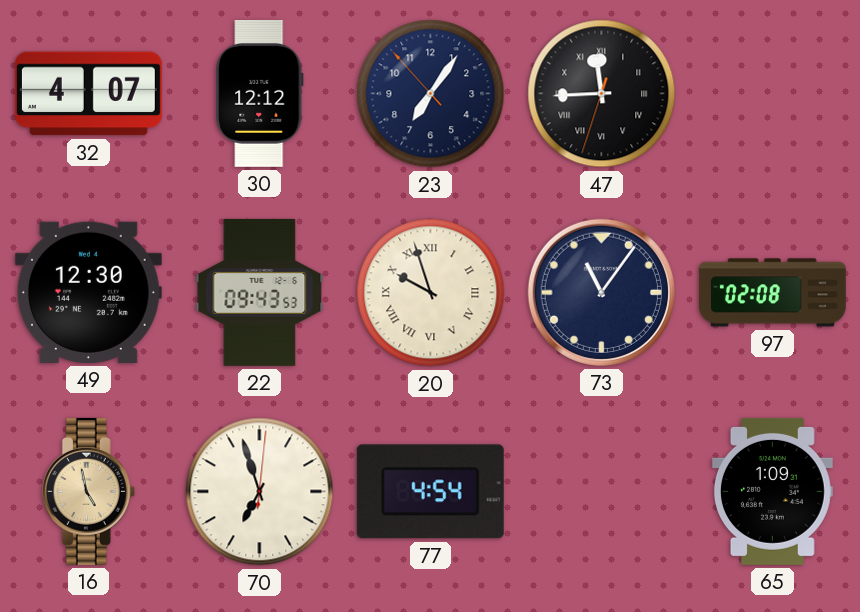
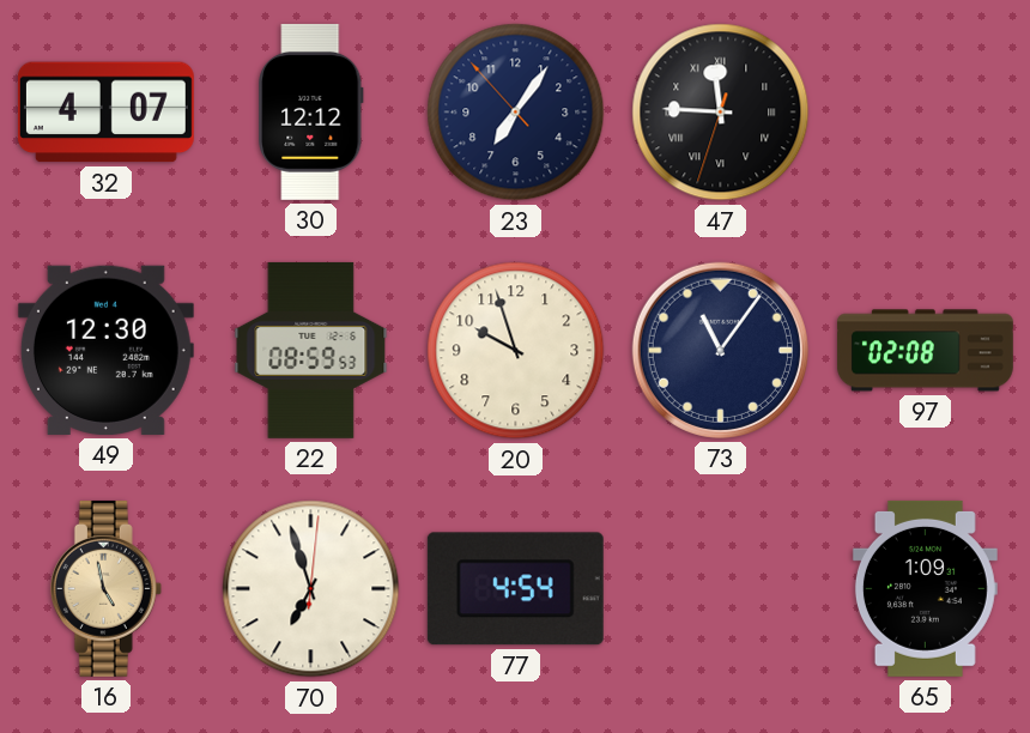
47: 11:44 -> 11:45 (721, 113)
22: 09:43 -> 08:59 (311, 350)
20 numerals: Roman -> Arabic (516, 351)
